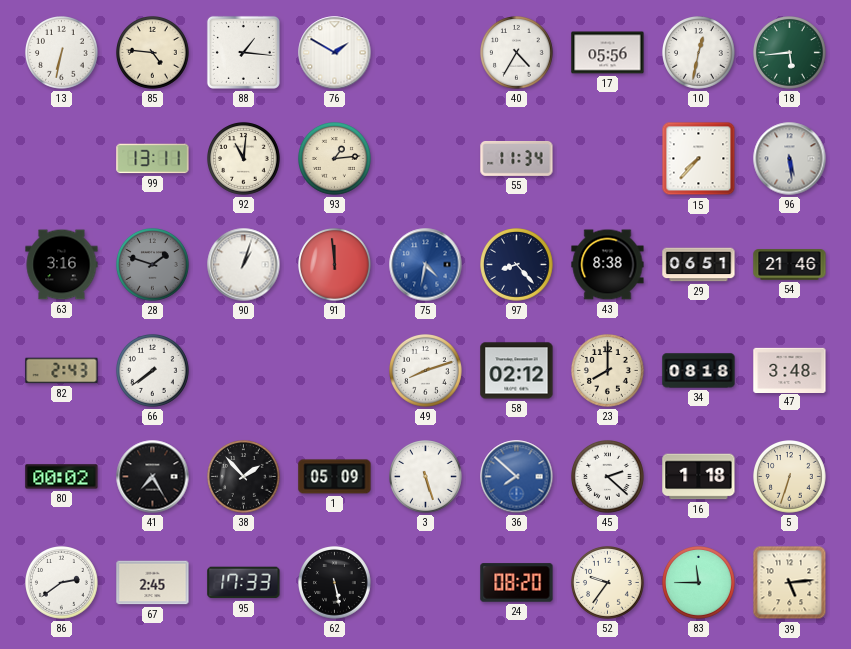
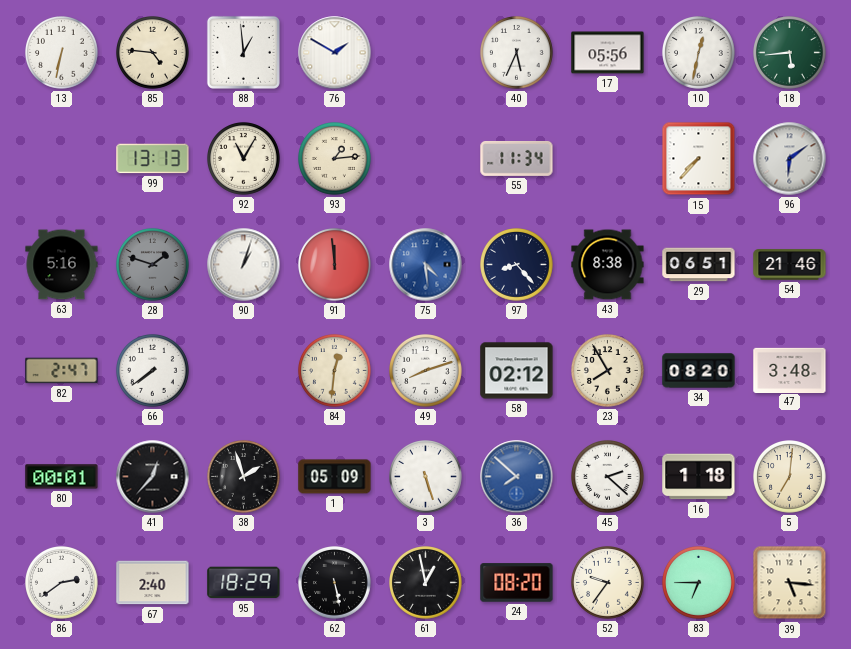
88: 1:16 -> 12:59 (243, 52)
40: 4:35 -> 5:34 (517, 53)
99: 13:11 -> 13:13 (153, 159)
92: 11:01 -> 11:05 (244, 159)
96: 5:29 -> 6:09 (790, 159)
63: 3:16 -> 5:16 (62, 265)
75: 4:32 -> 4:29 (426, 265)
82: 2:43 -> 2:47 (62, 371)
84: none -> 12:31 (335, 371)
23: 8:00 -> 7:55 (608, 371)
34: 08:18 -> 08:20 (699, 371)
80: 00:02 -> 00:01 (62, 477)
41: 7:25 -> 12:37 (153, 477)
38: 1:53 -> 1:57 (244, 477)
5: 6:33 -> 7:01 (790, 477)
67: 2:45 -> 2:40 (153, 583)
95: 17:33 -> 18:29 (244, 583)
61: none -> 12:58 (426, 583)
83: 11:45 -> 6:45 (699, 583)
39: 5:14 -> 5:16 (790, 583)
